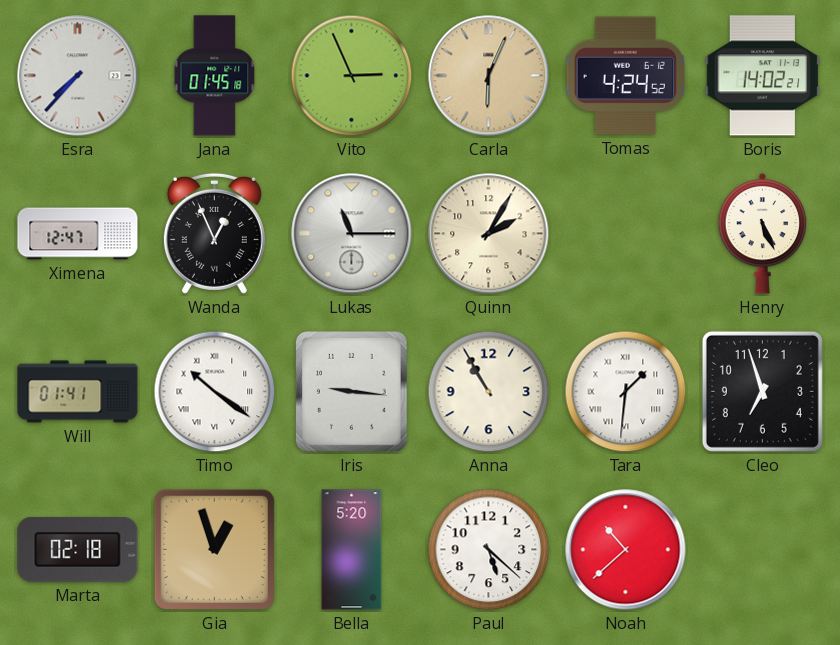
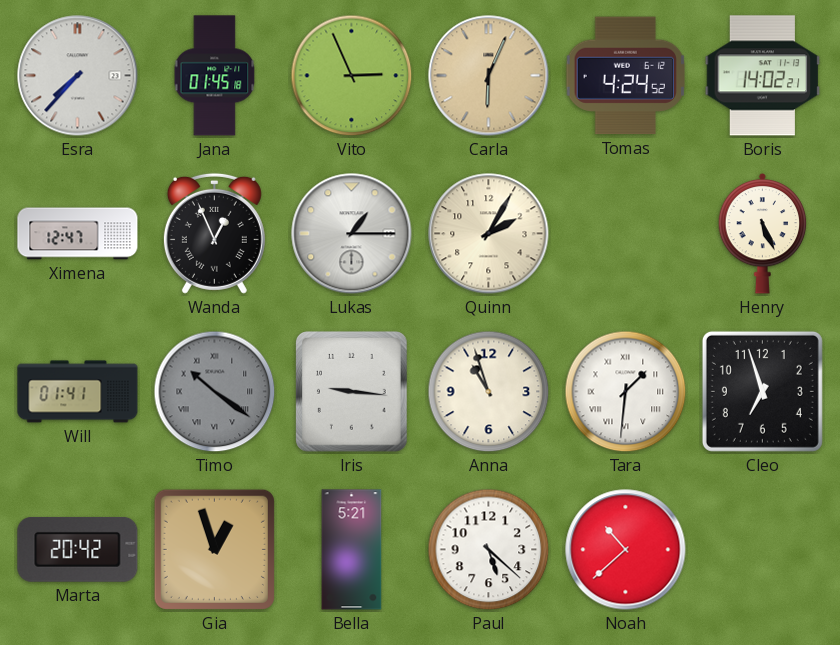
Lukas: 11:15 -> 1:15 (352, 234)
Timo dial: white -> grey (215, 392)
Anna: 10:55 -> 10:57 (489, 392)
Marta: 02:18 -> 20:42 (78, 549)
Bella: 5:20 -> 5:21 (352, 550)
